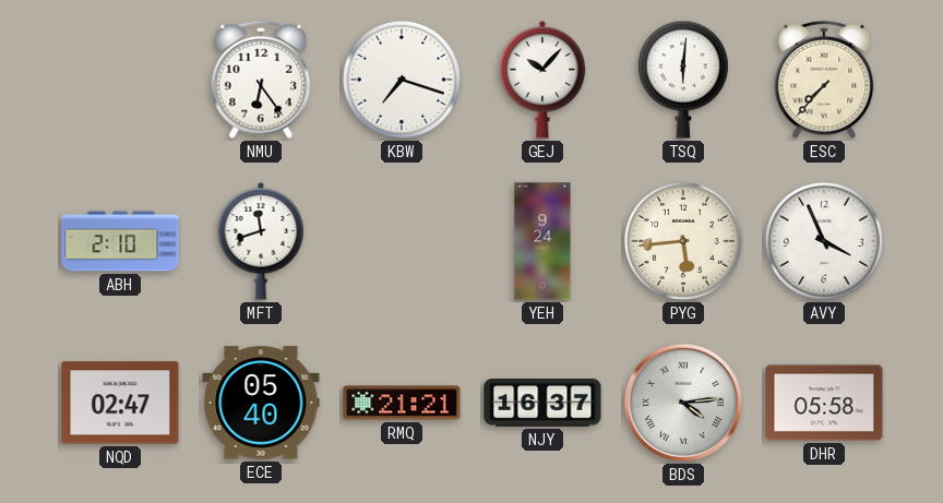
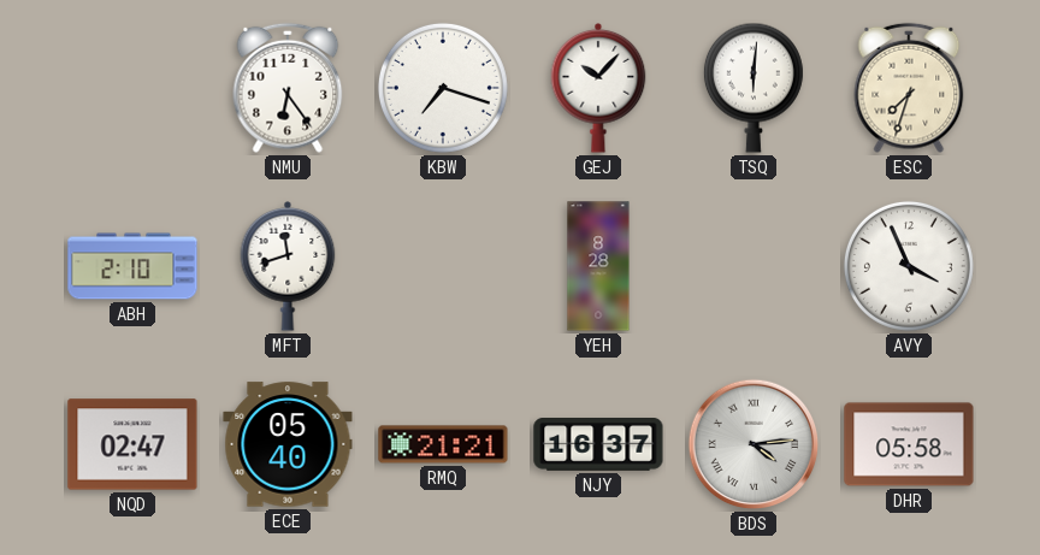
ESC: 7:37 -> 7:33 (909, 88)
YEH: 9:24 -> 8:28 (598, 266)
PYG: 5:44 -> none (683, 241)
